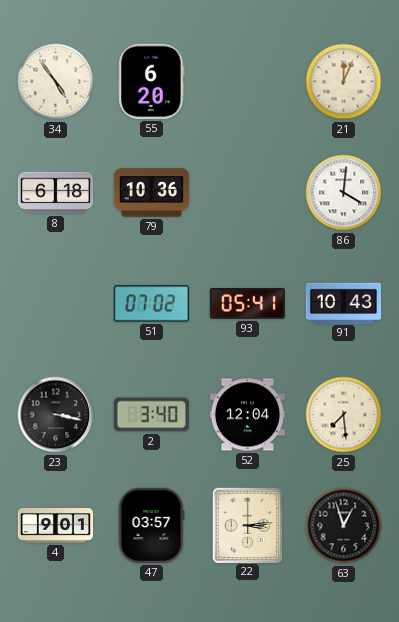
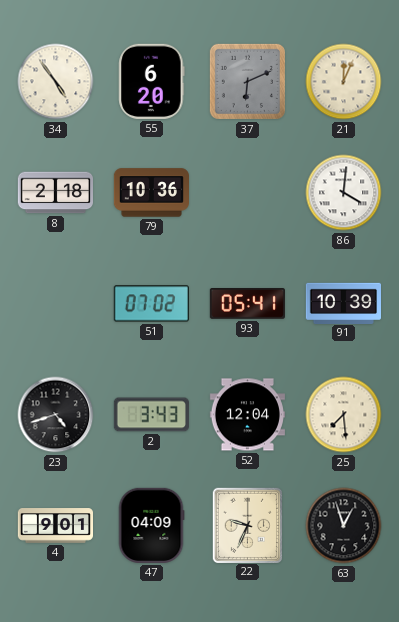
37: none -> 6:11 (247, 81)
8: 6:18 -> 2:18 (55, 193)
91: 10:43 -> 10:39 (343, 303)
23: 3:17 -> 4:42 (56, 415)
2: 3:40 -> 3:43 (151, 415)
47: 03:57 -> 04:09 (151, 525)
22: 3:14 -> 9:34 (247, 525)
